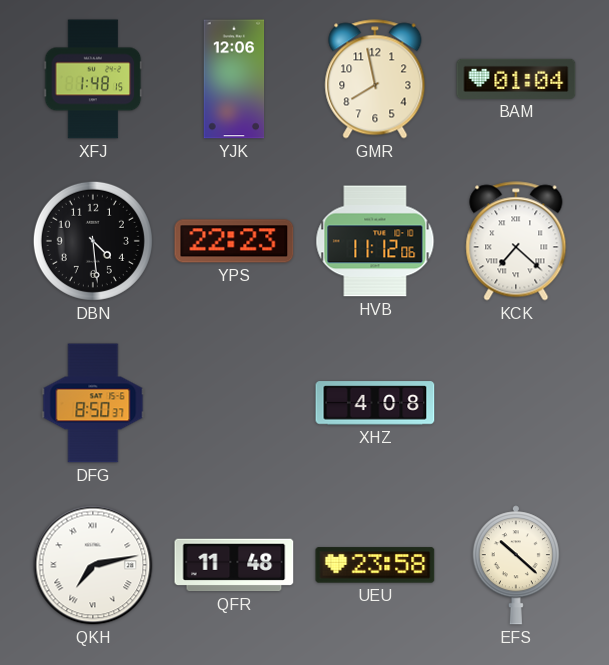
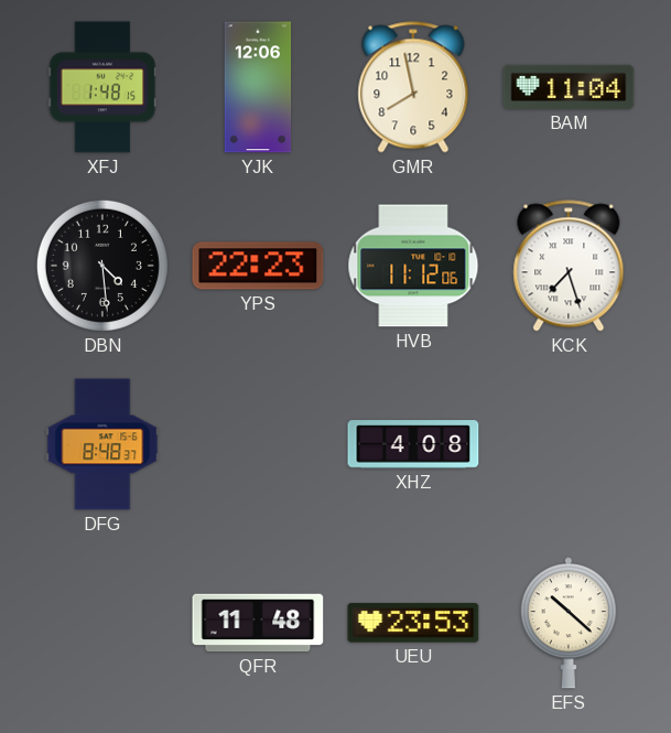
BAM: 01:04 -> 11:04 (569, 87)
KCK: 7:22 -> 7:27 (569, 266)
DFG: 8:50 -> 8:48 (102, 444)
QKH: 7:13 -> none (93, 565)
UEU: 23:58 -> 23:53 (413, 623)
